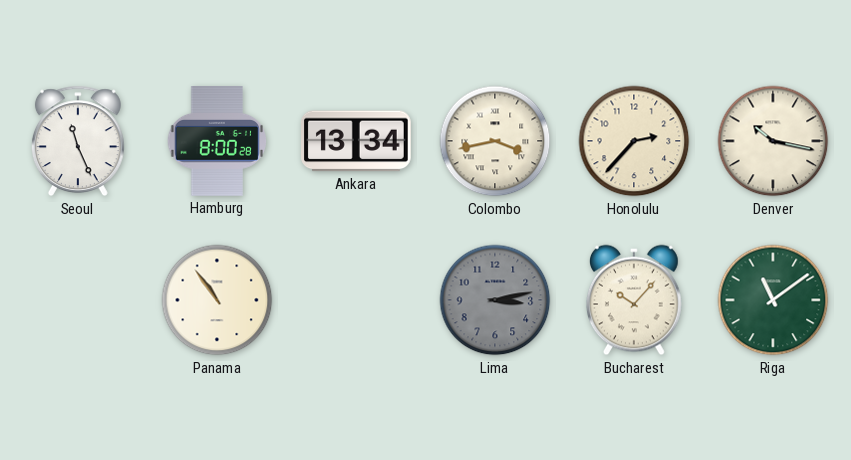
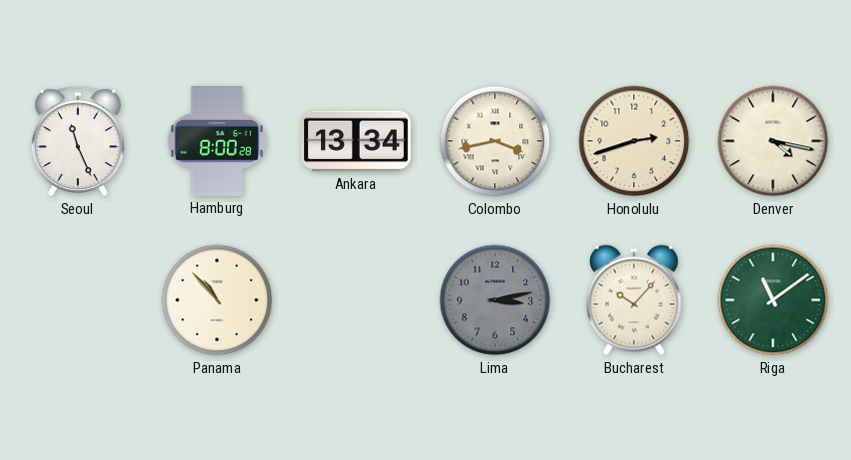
Honolulu: 2:37 -> 2:42 (634, 141)
Denver: 10:17 -> 4:17 (773, 141)
Panama: 10:54 -> 10:53 (217, 300)
